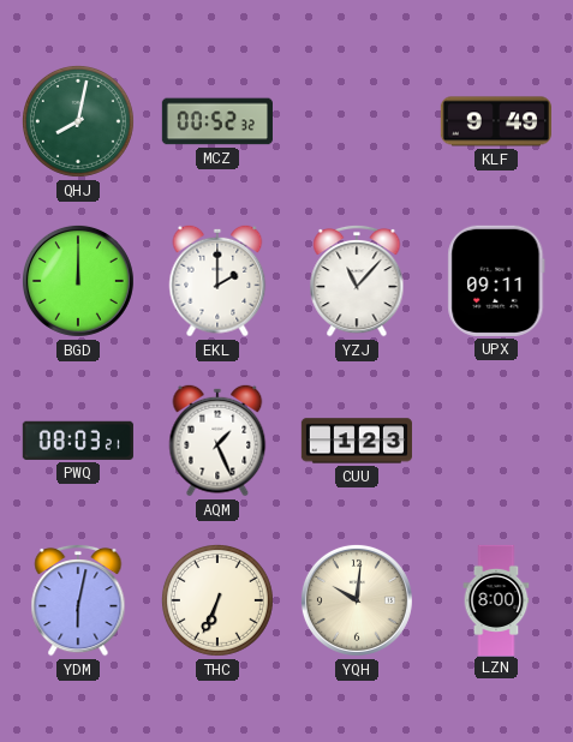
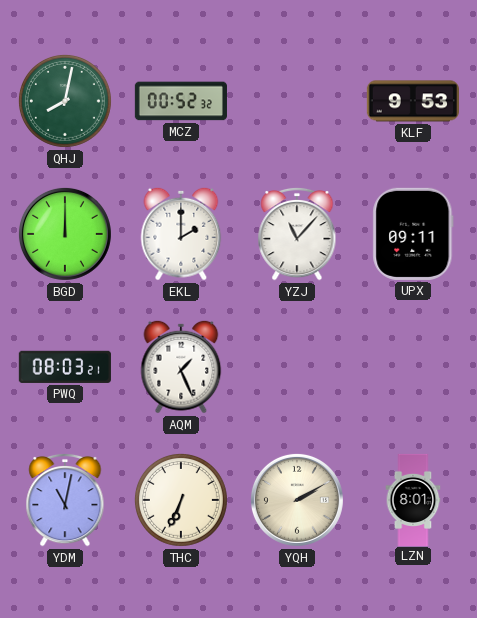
KLF: 9:49 -> 9:53 (413, 101)
CUU: 1:23 -> none (357, 441)
YDM: 6:02 -> 11:02 (65, 500)
YQH: 10:01 -> 2:10 (297, 500)
LZN: 8:00 -> 8:01 (413, 499)
